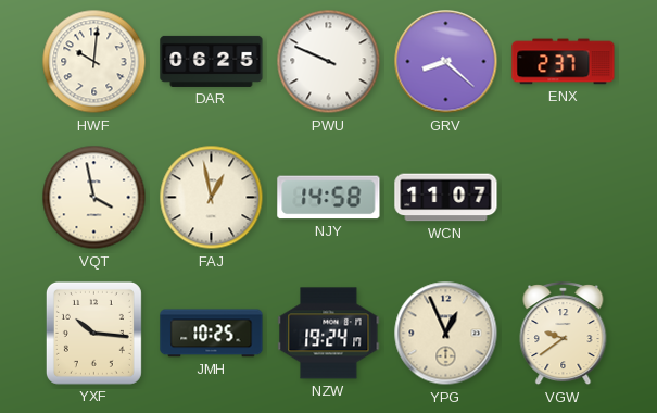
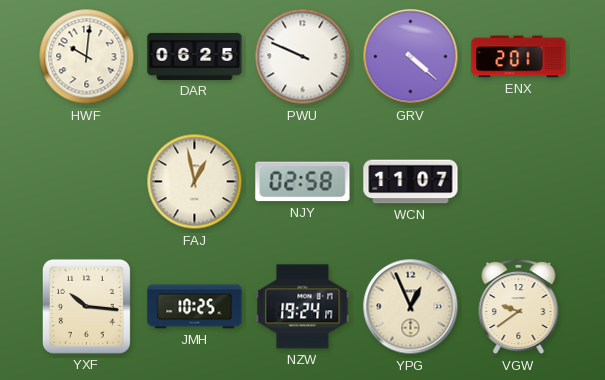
GRV: 8:22 -> 4:22 (411, 57)
ENX: 2:37 -> 2:01 (519, 57)
VQT: 3:58 -> none (94, 198)
NJY: 14:58 -> 02:58 (303, 182)
